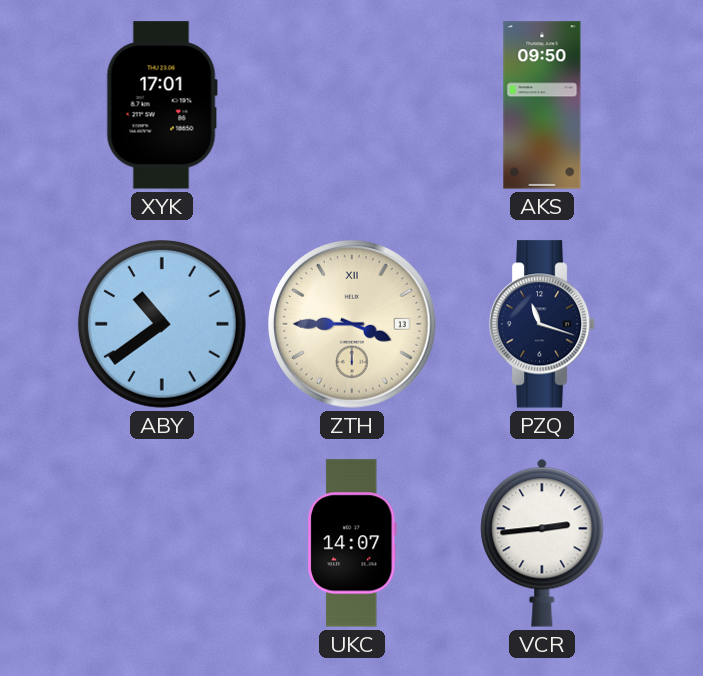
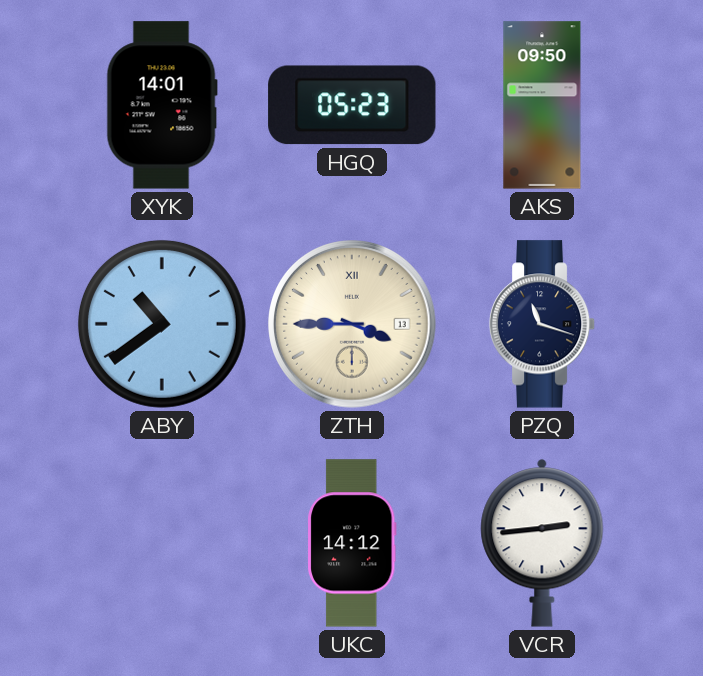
XYK: 17:01 -> 14:01 (162, 105)
HGQ: none -> 05:23 (352, 105)
UKC: 14:07 -> 14:12 (353, 543)
